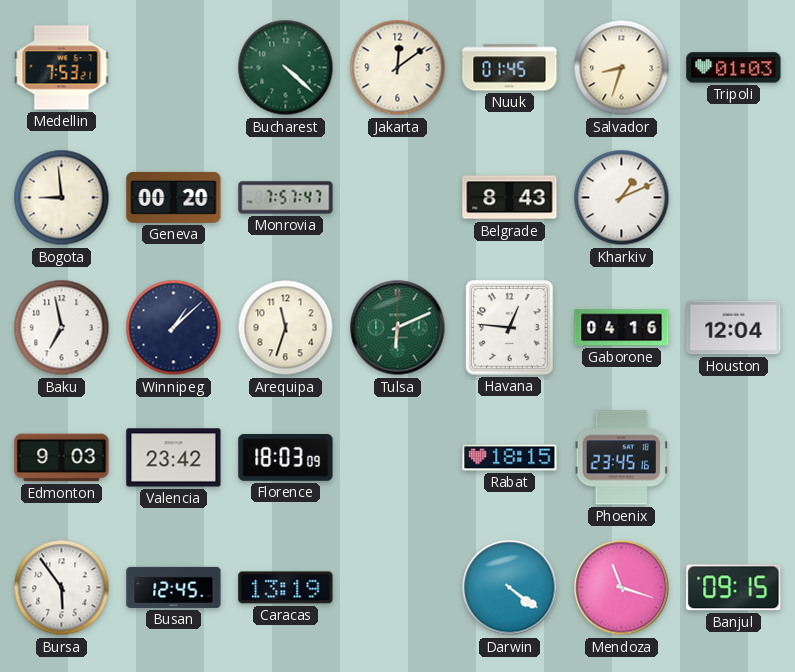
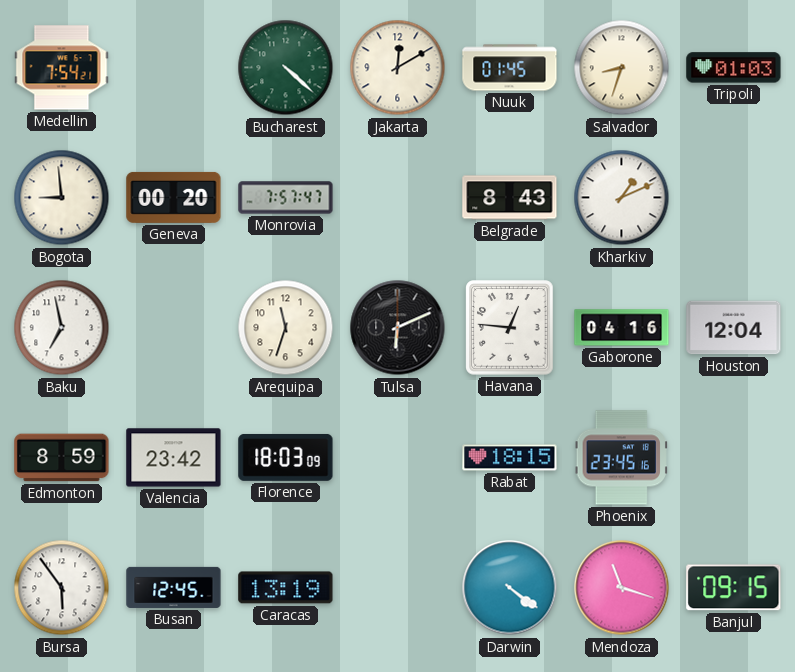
Medellin: 7:53 -> 7:54 (62, 68)
Jakarta: 12:09 -> 12:10 (398, 68)
Winnipeg: 1:08 -> none (174, 328)
Tulsa dial: green -> black (398, 328)
Edmonton: 9:03 -> 8:59 (62, 458)
